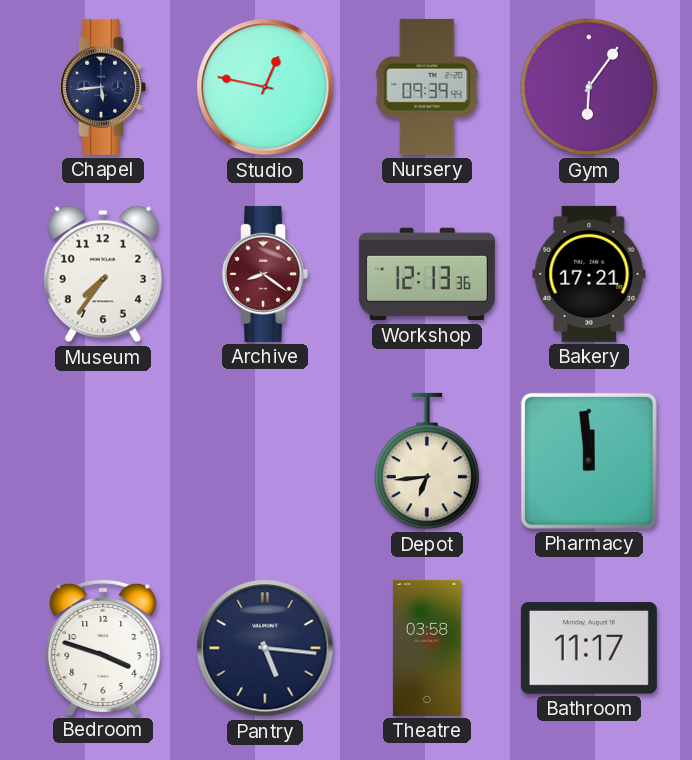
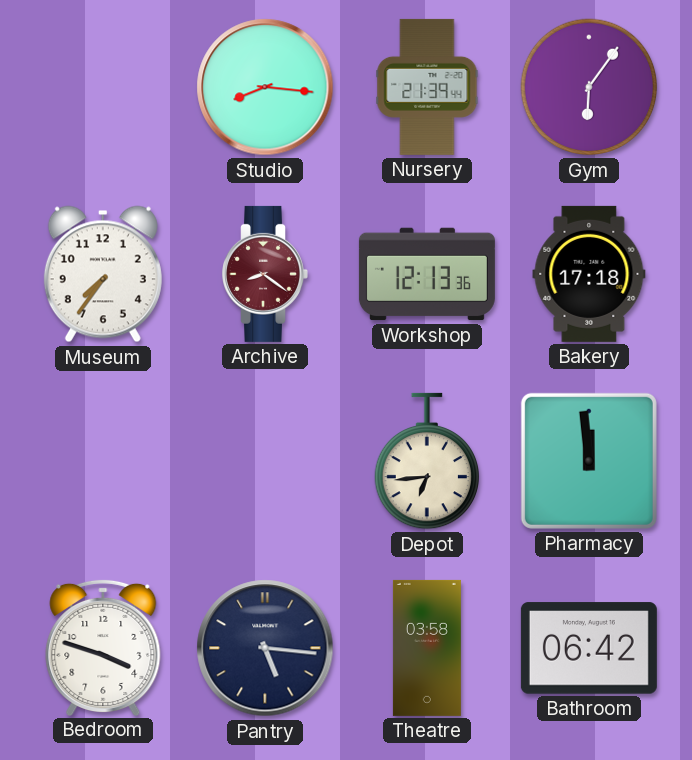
Chapel: 5:44 -> none (103, 87)
Studio: 12:47 -> 8:16 (265, 87)
Nursery: 09:39 -> 21:39 (427, 87)
Bakery: 17:21 -> 17:18 (589, 274)
Bathroom: 11:17 -> 06:42 (589, 648)
